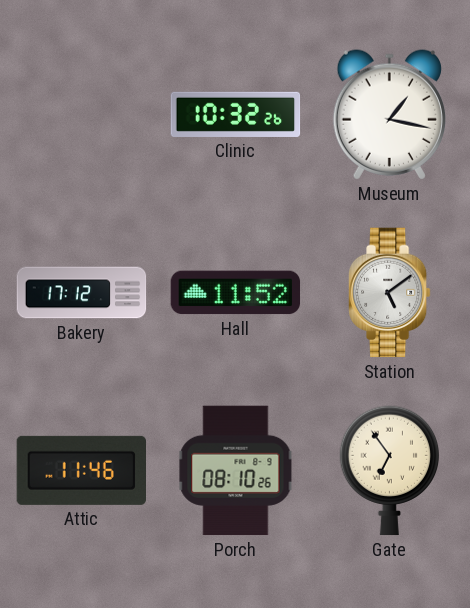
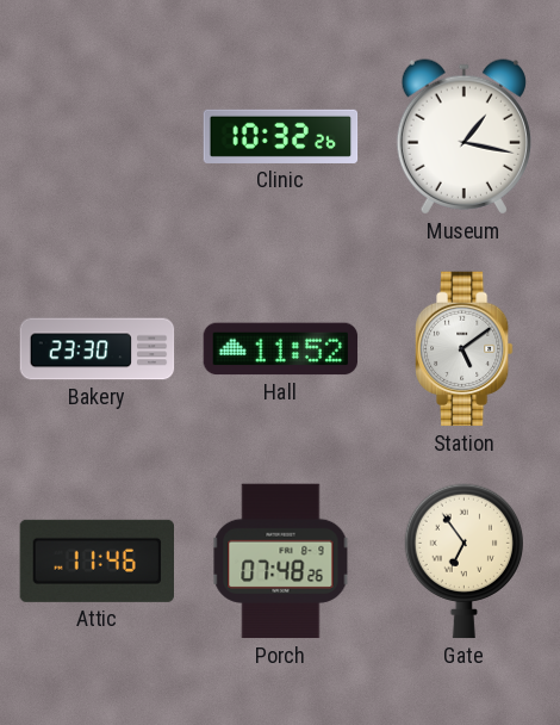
Bakery: 17:12 -> 23:30 (98, 349)
Porch: 08:10 -> 07:48 (281, 562)
